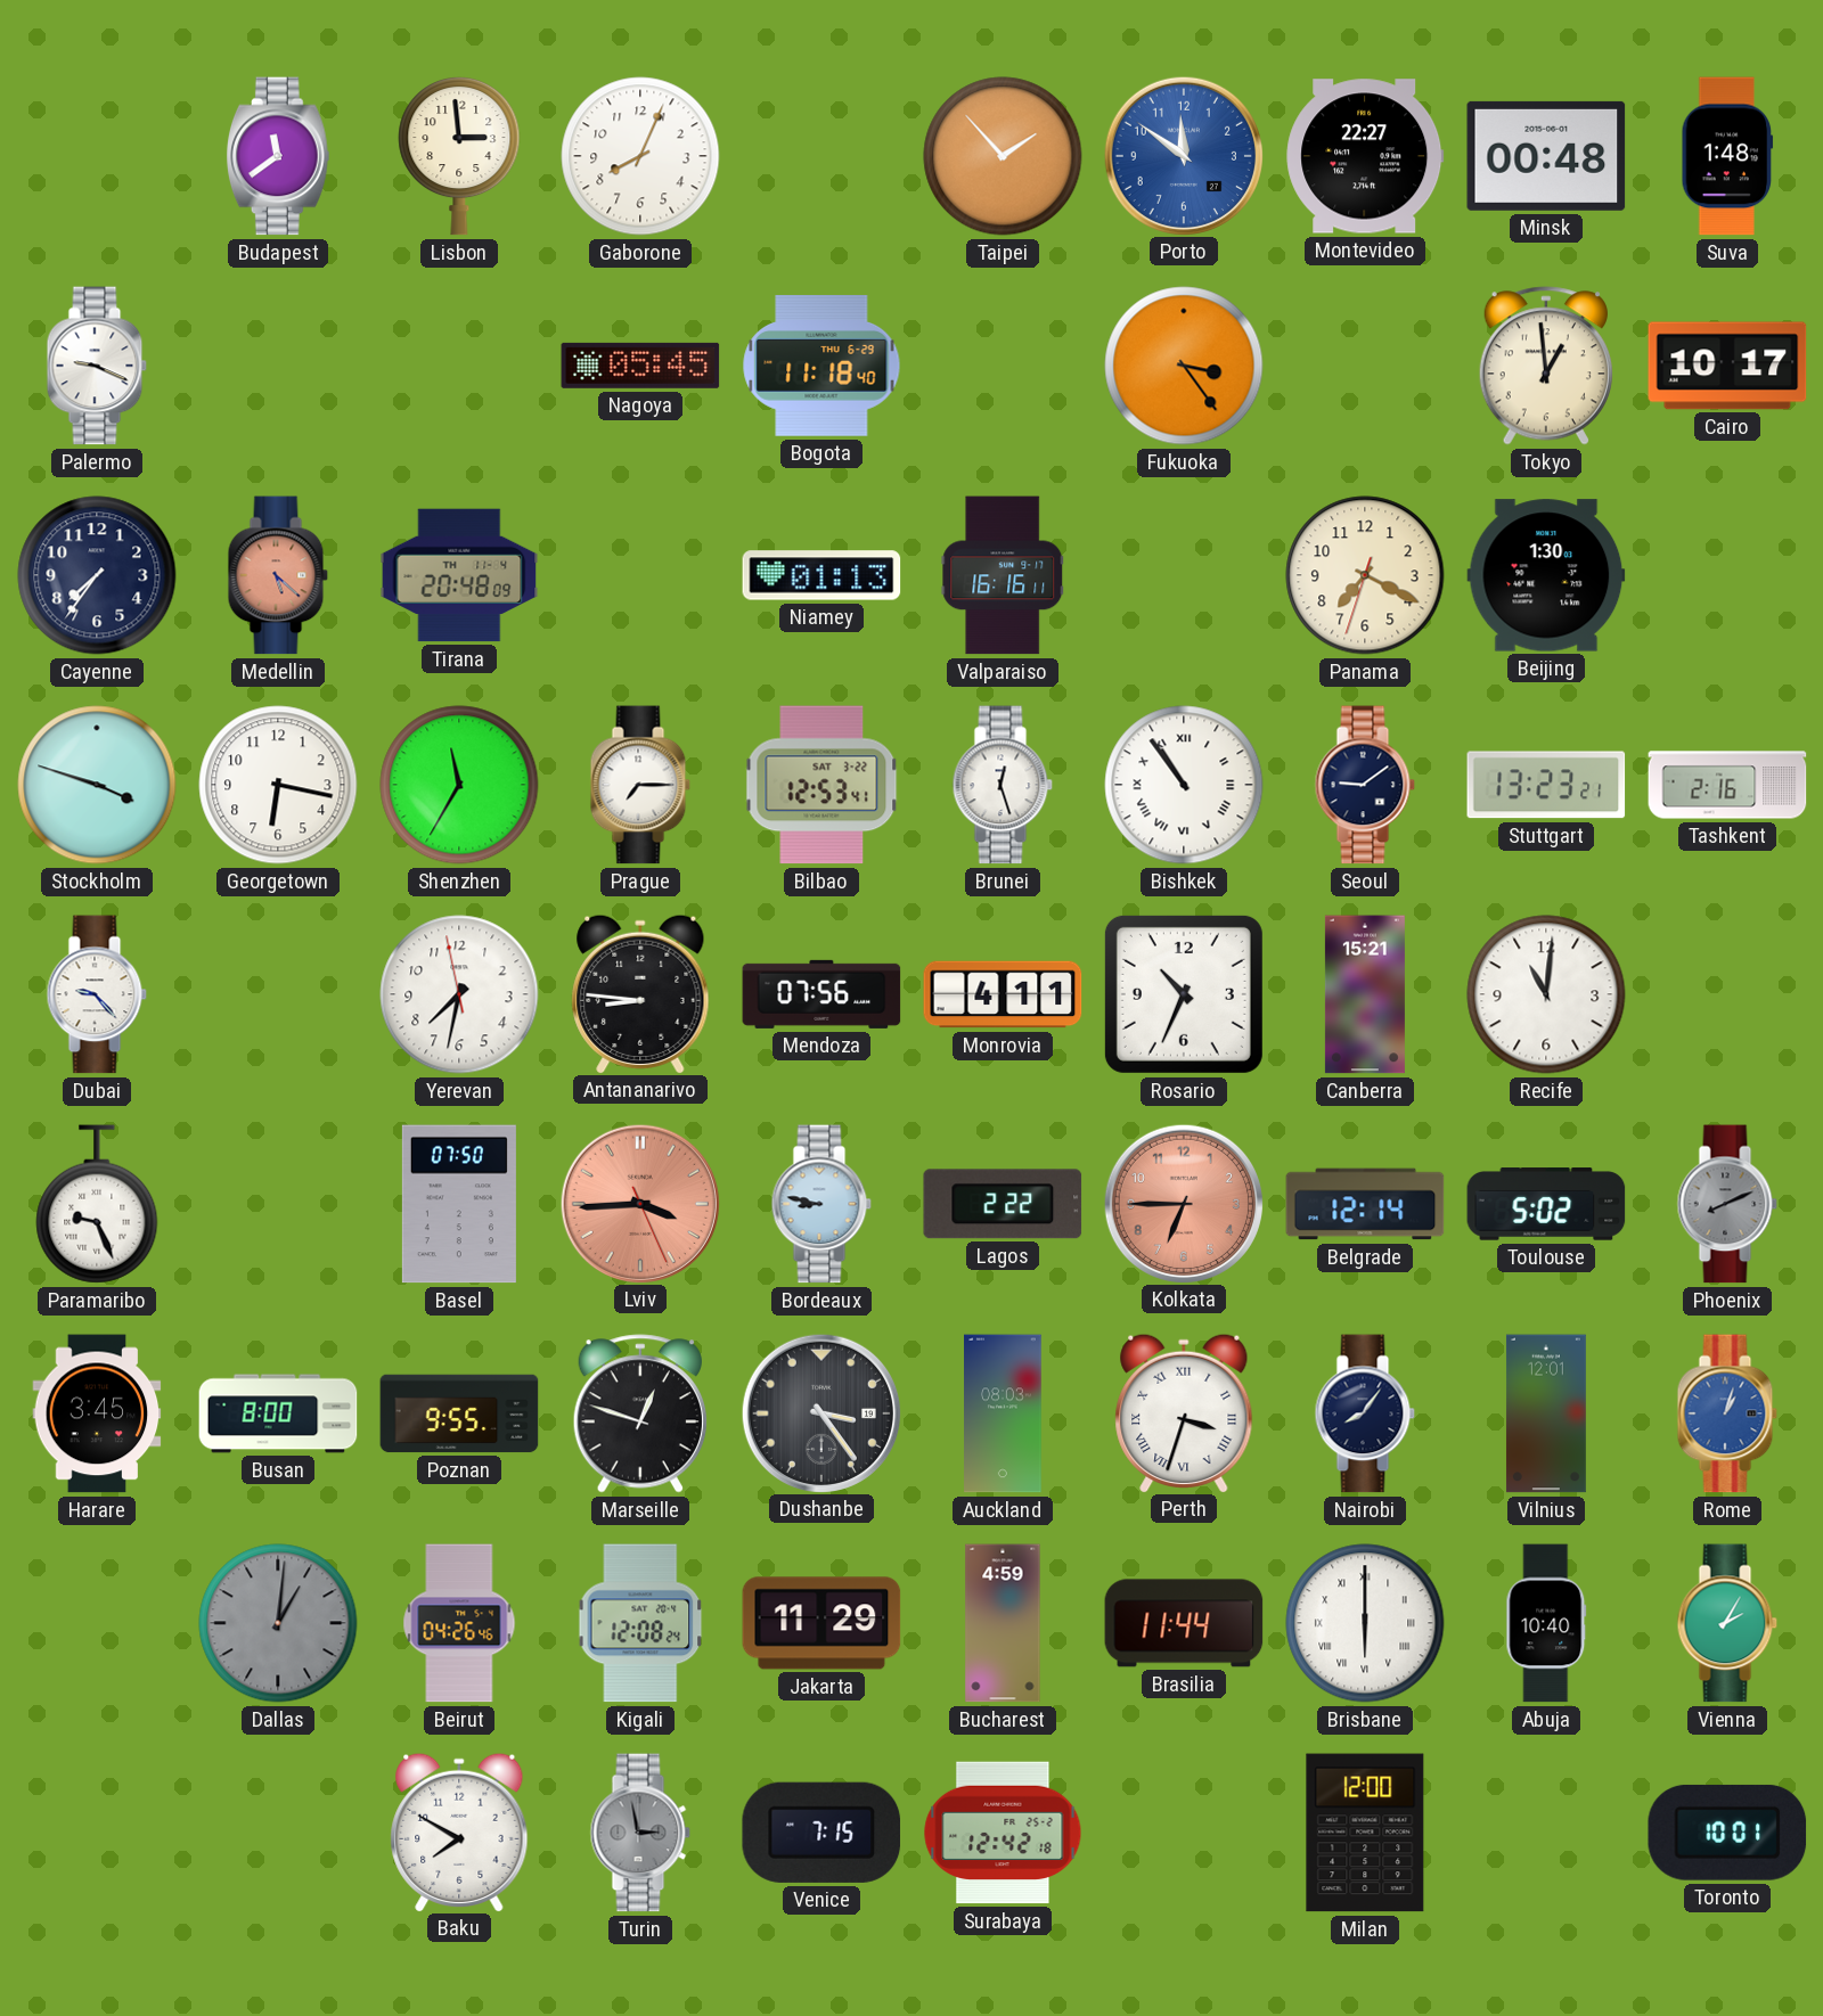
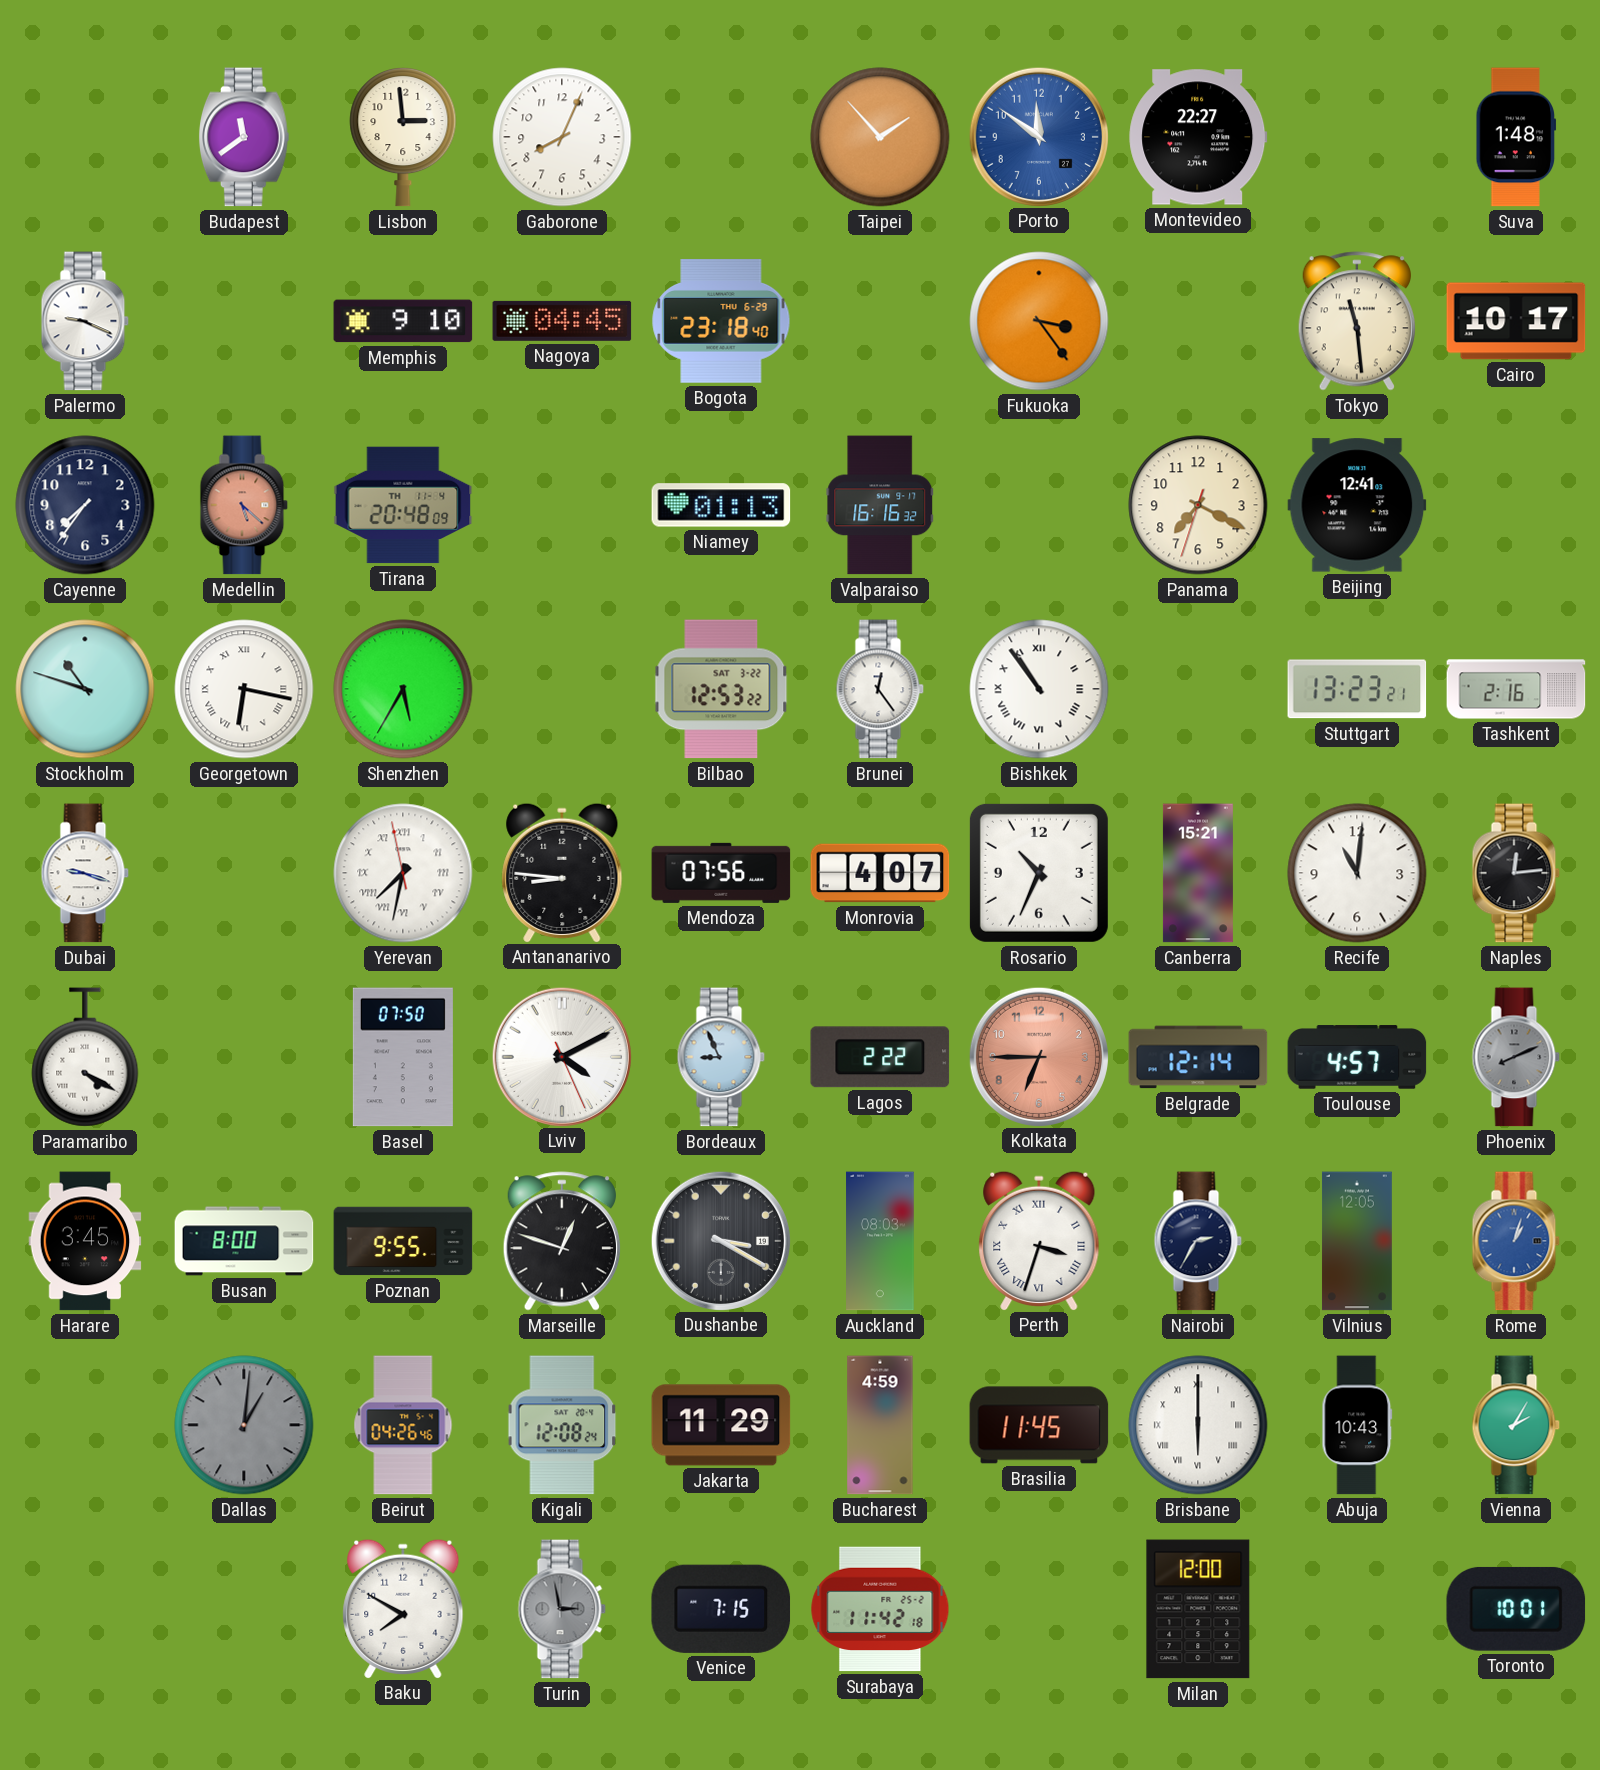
Minsk: 00:48 -> none (1546, 156)
Memphis: none -> 9:10 (403, 321)
Nagoya: 05:45 -> 04:45 (562, 321)
Bogota: 11:18 -> 23:18 (721, 321)
Tokyo: 12:59 -> 11:29 (1357, 321)
Valparaiso: 16:16:11 -> 16:16:32 (880, 505)
Beijing: 1:30 -> 12:41 (1357, 505)
Stockholm: 3:48 -> 10:48 (85, 689)
Georgetown numerals: Arabic -> Roman (244, 689)
Shenzhen: 11:35 -> 5:35 (403, 689)
Prague: 7:15 -> none (640, 785)
Bilbao: 12:53:41 -> 12:53:22 (721, 689)
Brunei: 12:27 -> 12:24 (880, 689)
Seoul: 9:09 -> none (1365, 785)
Dubai: 9:23 -> 9:18 (85, 873)
Yerevan numerals: Arabic -> Roman (403, 873)
Monrovia: 4:11 -> 4:07 (880, 873)
Naples: none -> 12:14 (1516, 873)
Paramaribo: 9:26 -> 4:20 (85, 1057)
Lviv: 3:44 -> 4:10 (561, 1056)
Lviv dial: salmon -> white (561, 1056)
Bordeaux: 8:47 -> 8:56 (721, 1057)
Toulouse: 5:02 -> 4:57 (1357, 1057)
Dushanbe: 3:24 -> 3:20 (720, 1240)
Nairobi: 8:06 -> 2:35 (1198, 1241)
Vilnius: 12:01 -> 12:05 (1357, 1241)
Brasilia: 11:44 -> 11:45 (1039, 1425)
Abuja: 10:40 -> 10:43 (1357, 1425)
Surabaya: 12:42 -> 11:42 (880, 1609)
